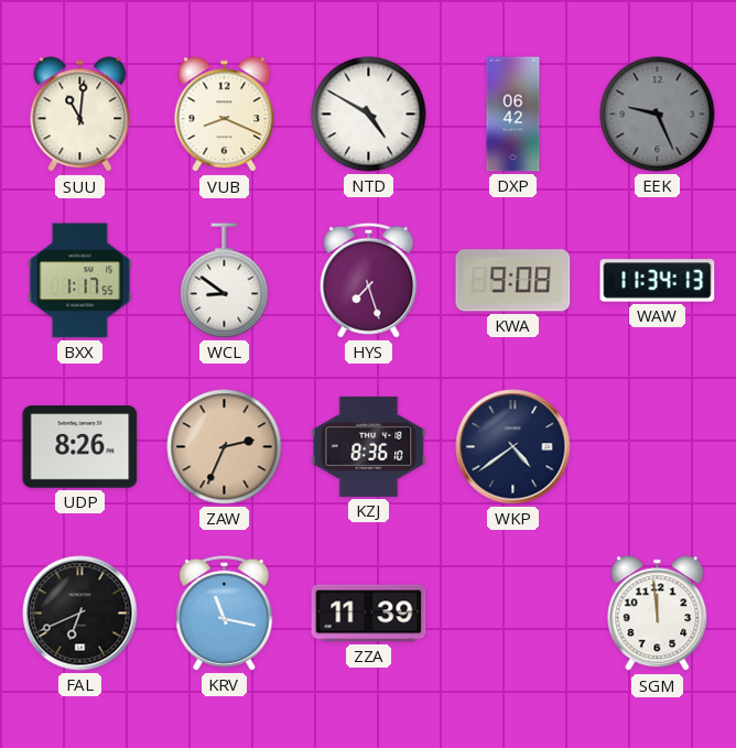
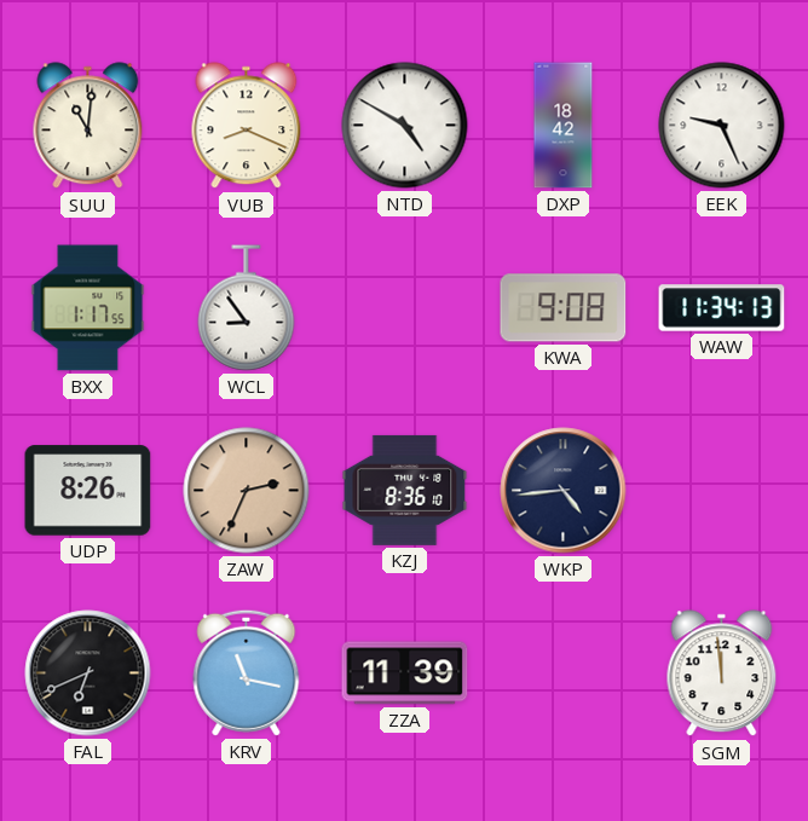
DXP: 06:42 -> 18:42 (564, 126)
EEK dial: grey -> white (722, 126)
WCL: 8:51 -> 8:54 (247, 308)
HYS: 7:27 -> none (369, 280)
WKP: 4:39 -> 4:44 (564, 491)
